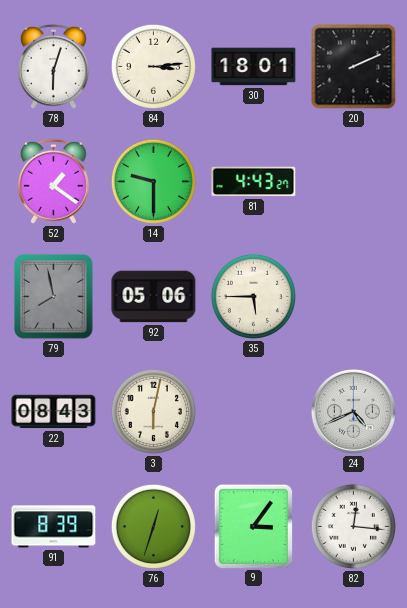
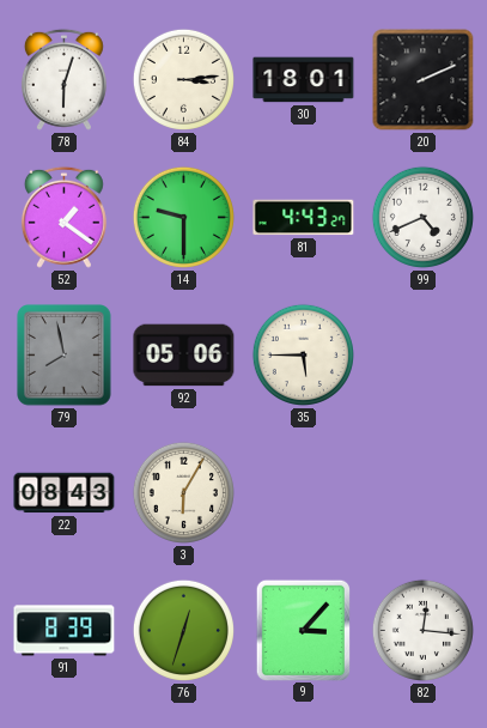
99: none -> 4:41 (422, 217)
3: 6:02 -> 6:05 (183, 492)
24: 4:41 -> none (353, 411)
9: 3:06 -> 3:07 (303, 630)
